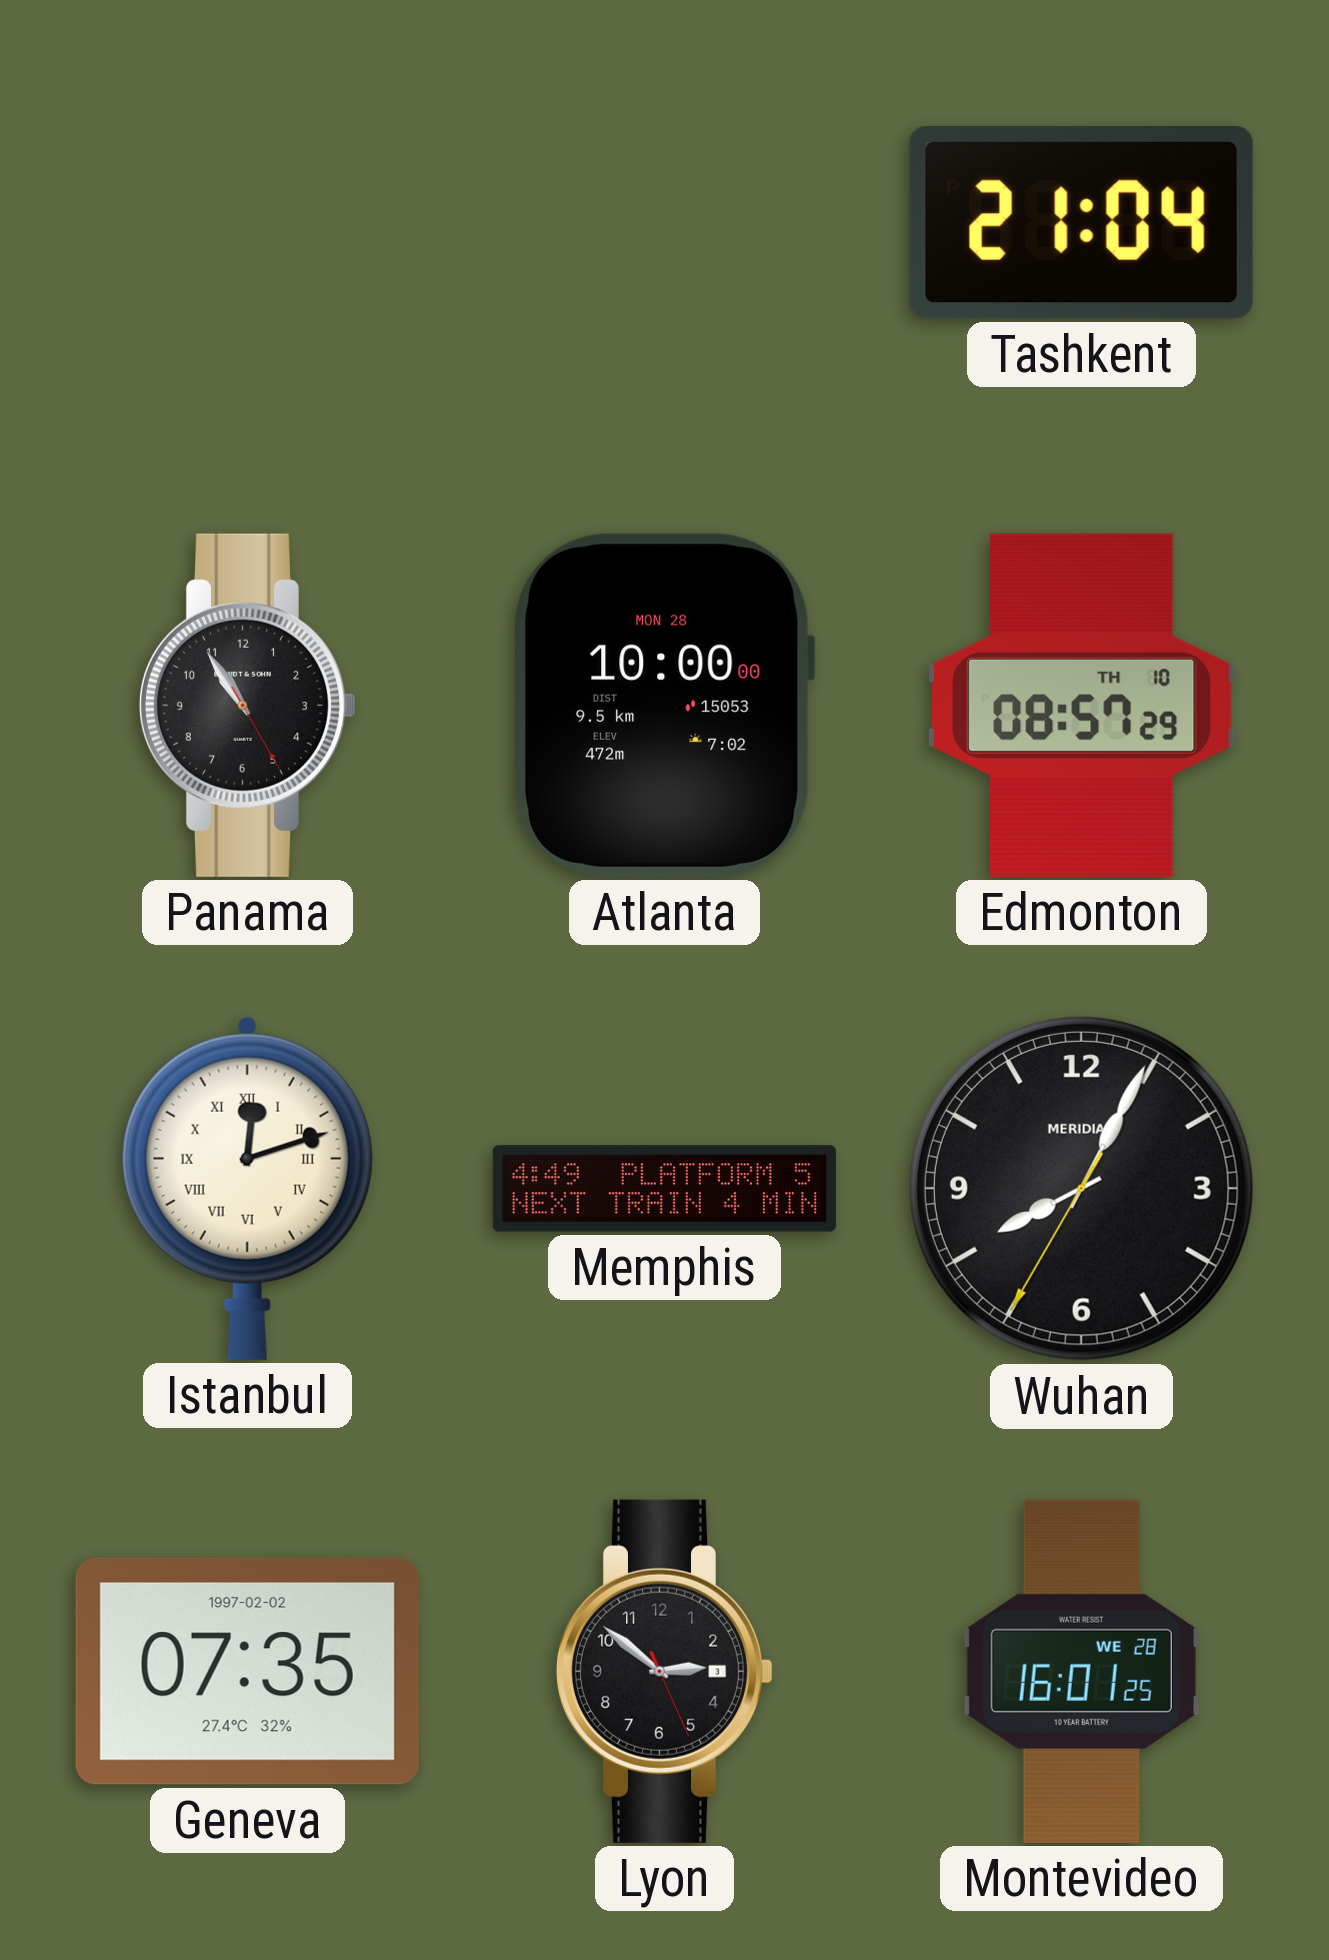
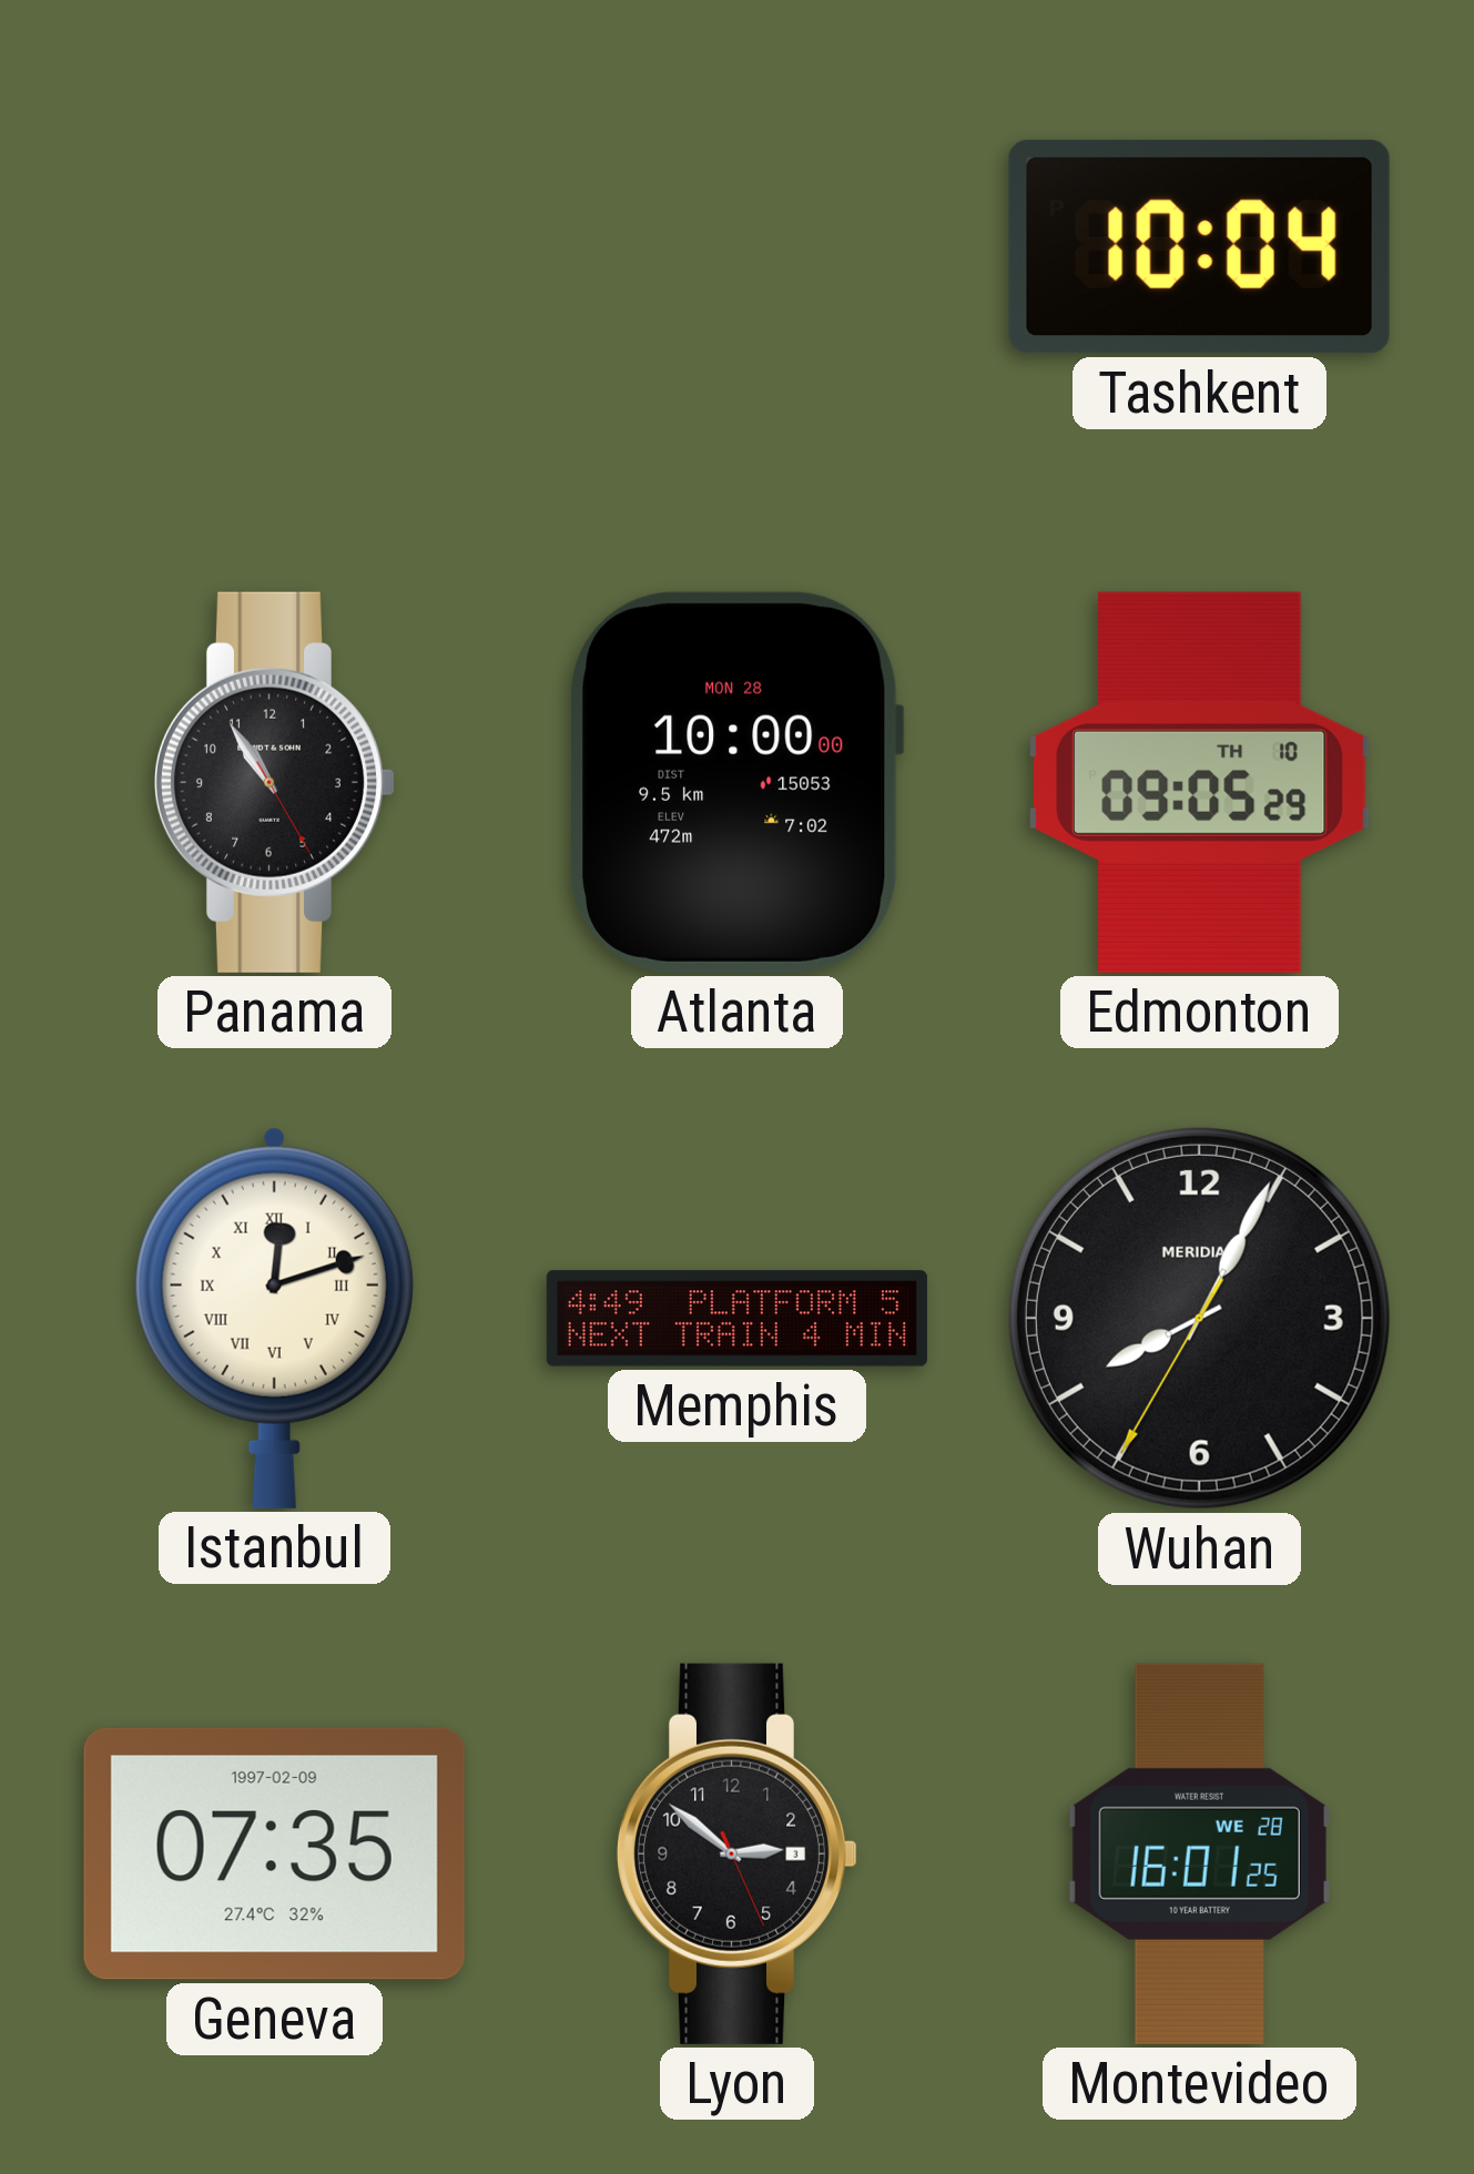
Tashkent: 21:04 -> 10:04 (1199, 246)
Edmonton: 08:57 -> 09:05 (1200, 782)
Geneva date: 1997-02-02 -> 1997-02-09 (274, 1853)
